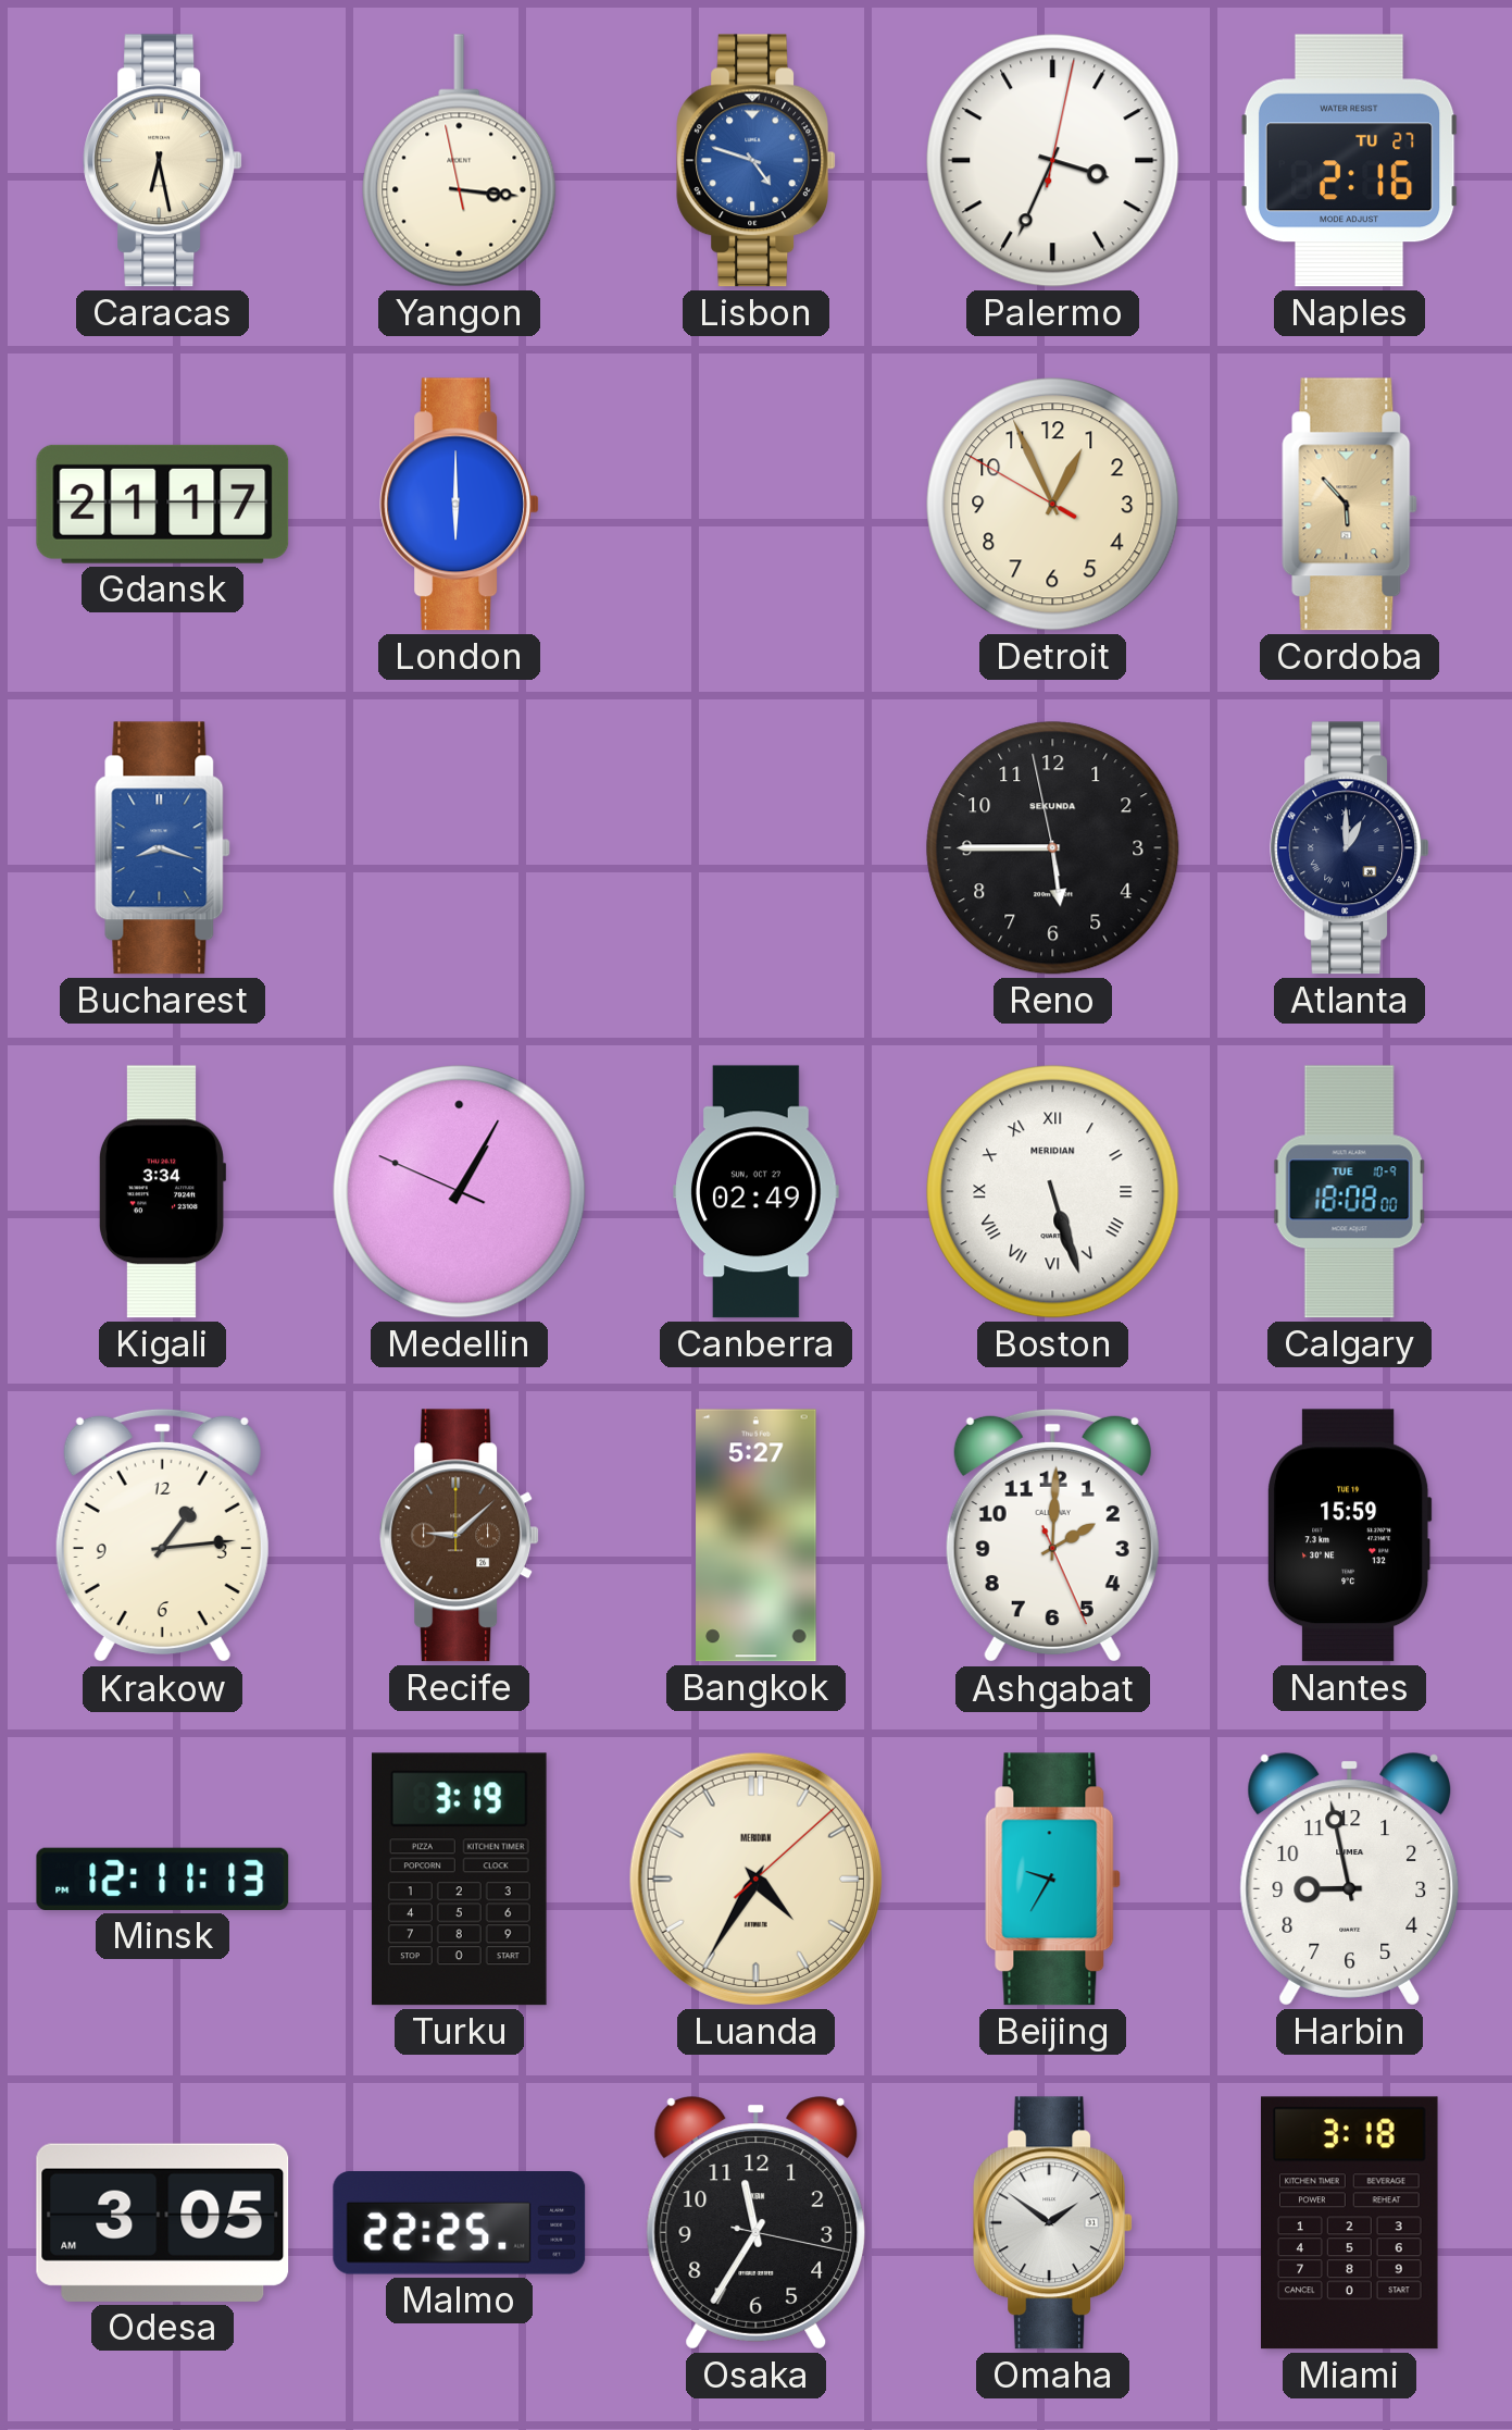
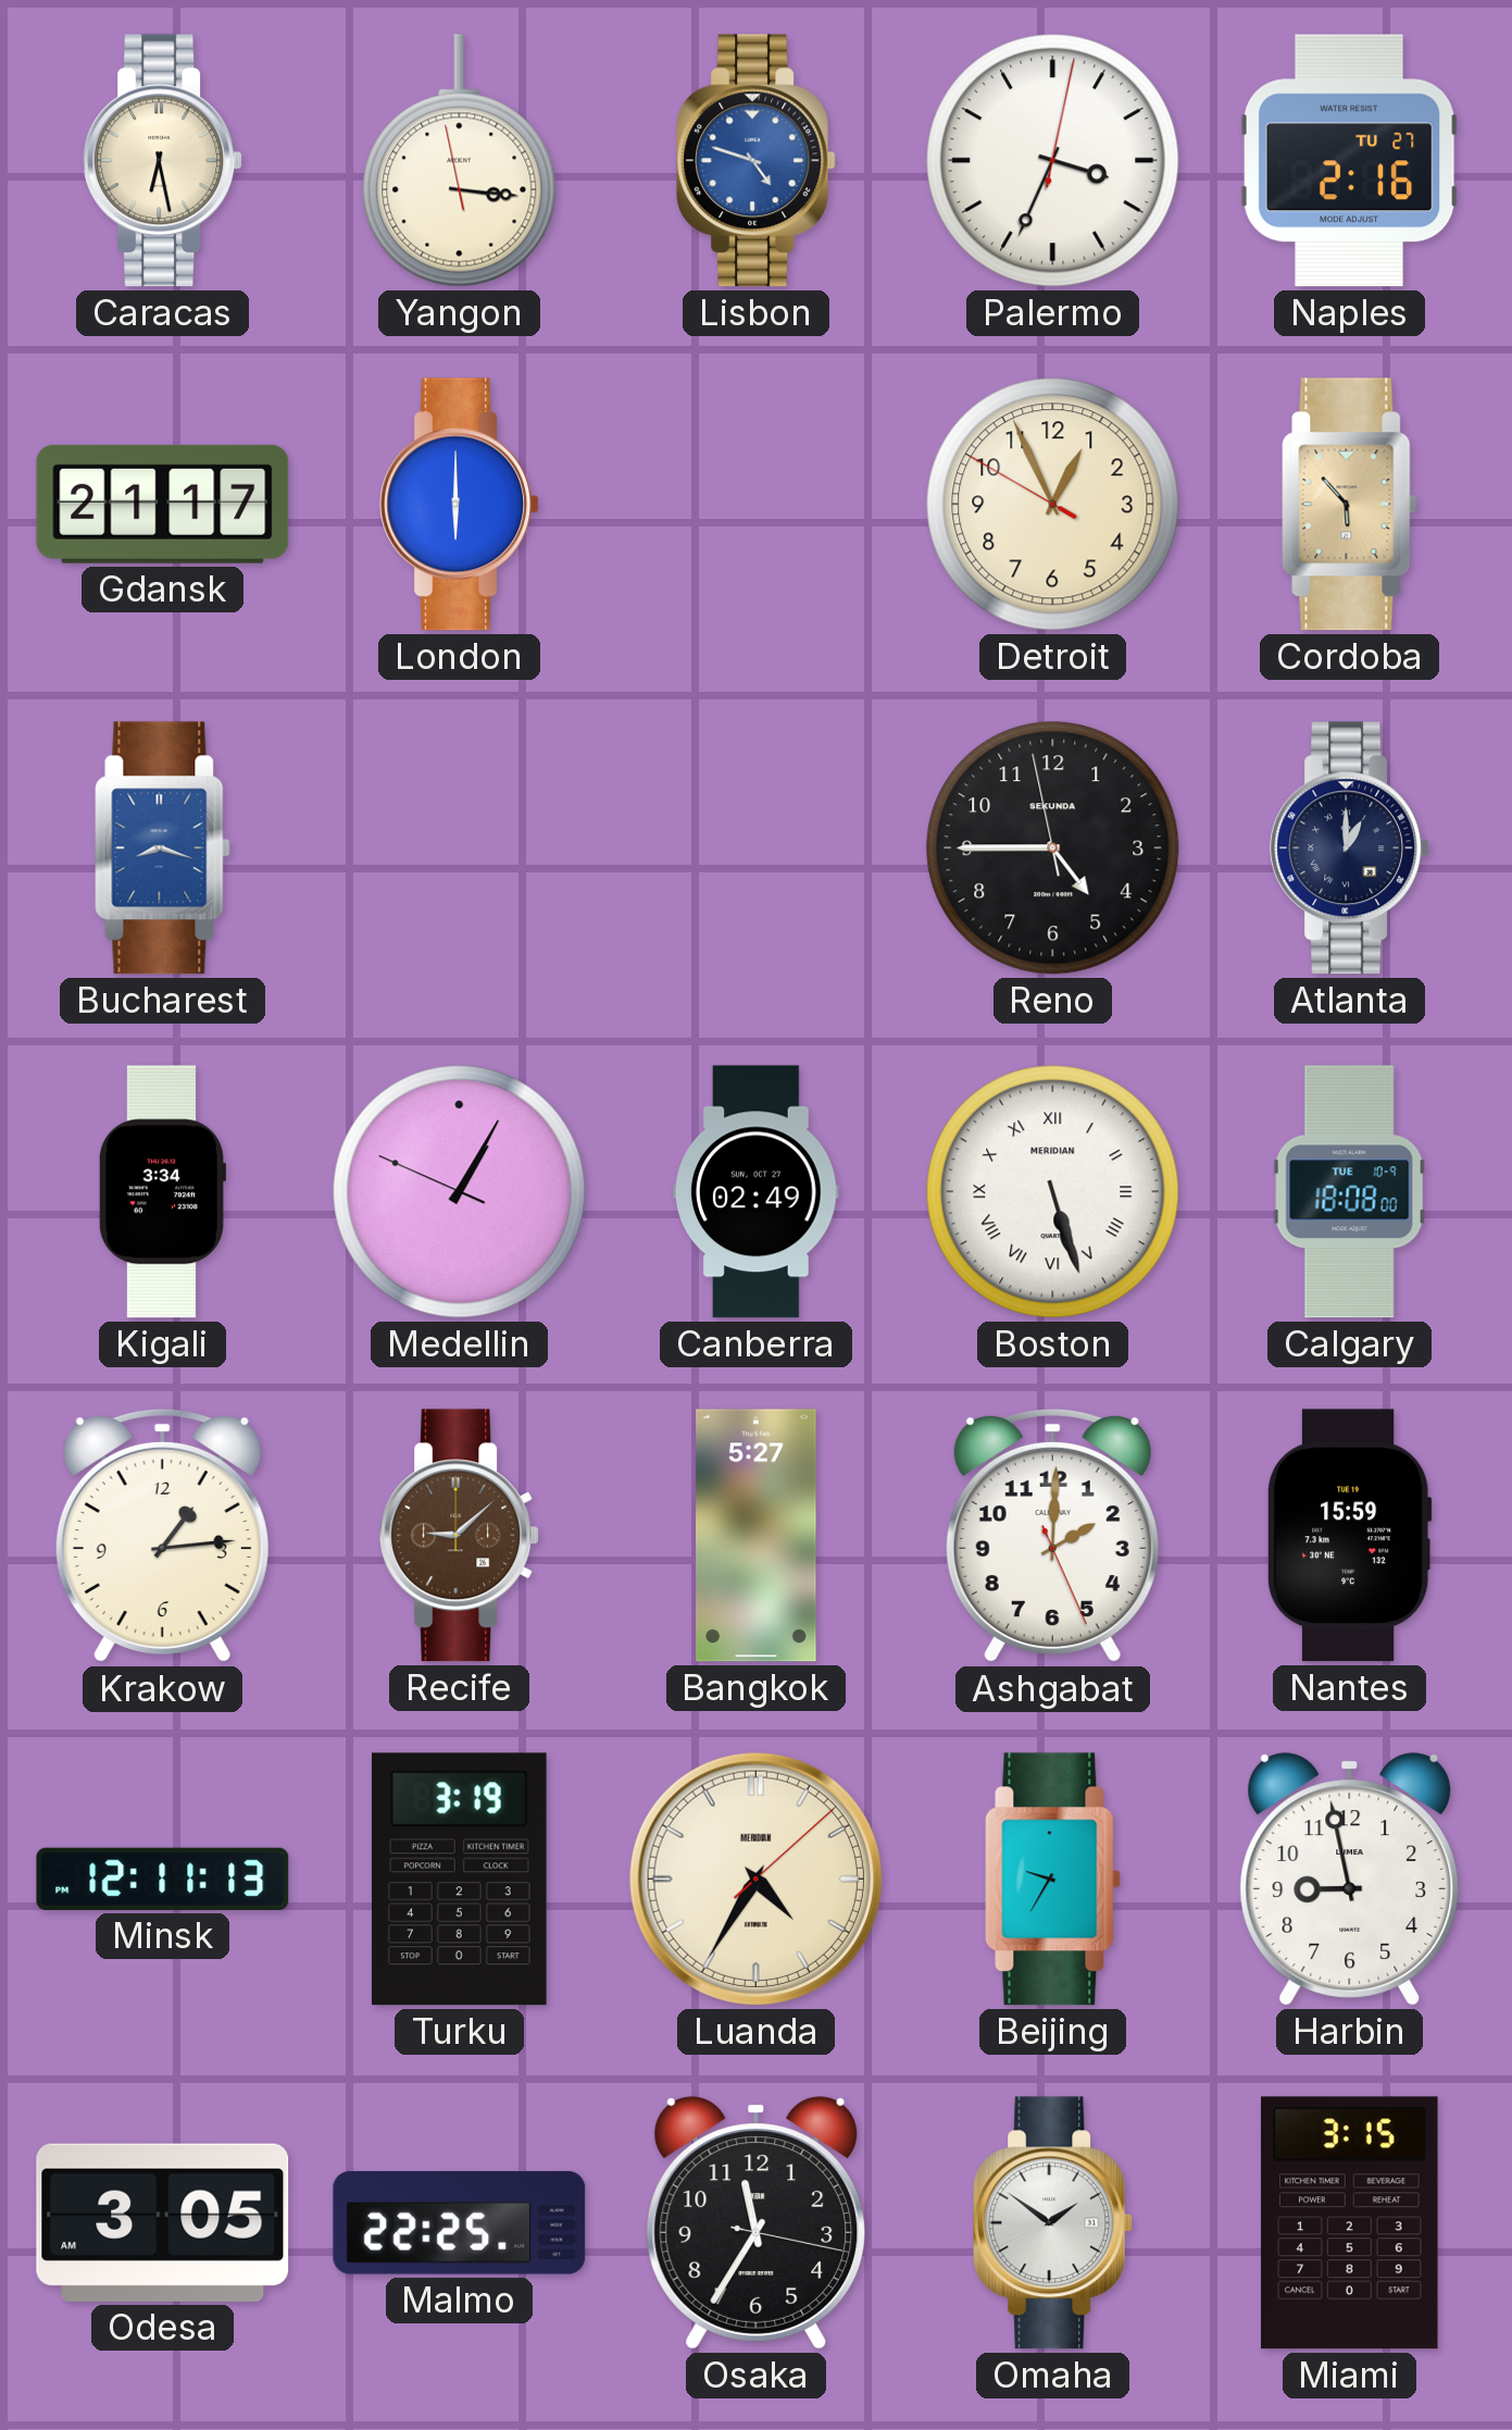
Reno: 5:44 -> 4:44 (1053, 848)
Miami: 3:18 -> 3:15 (1350, 2223)
